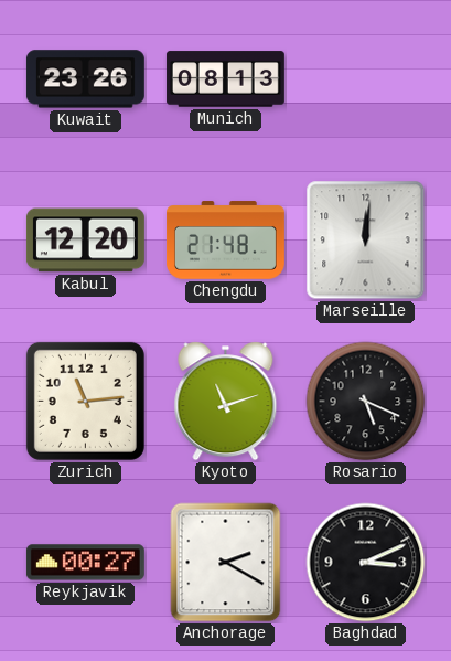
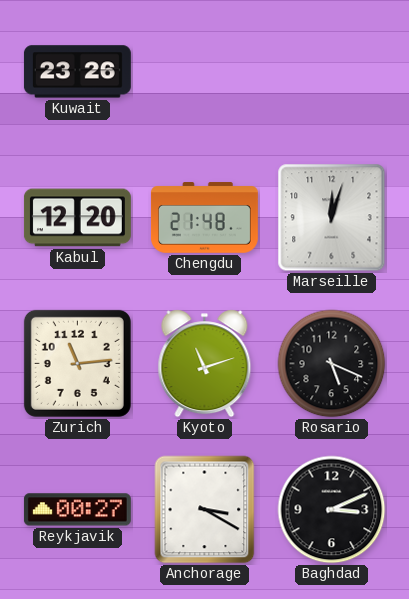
Munich: 08:13 -> none (225, 79)
Marseille: 12:01 -> 12:03 (332, 218)
Anchorage: 2:20 -> 3:20 (205, 510)
